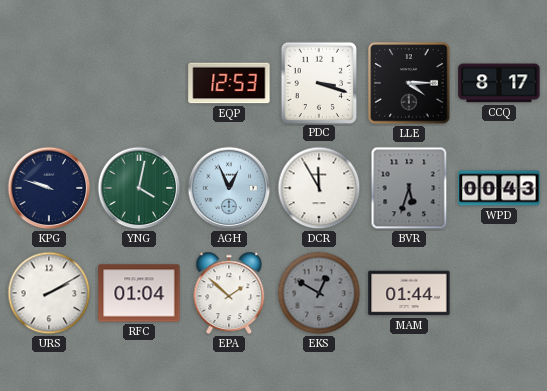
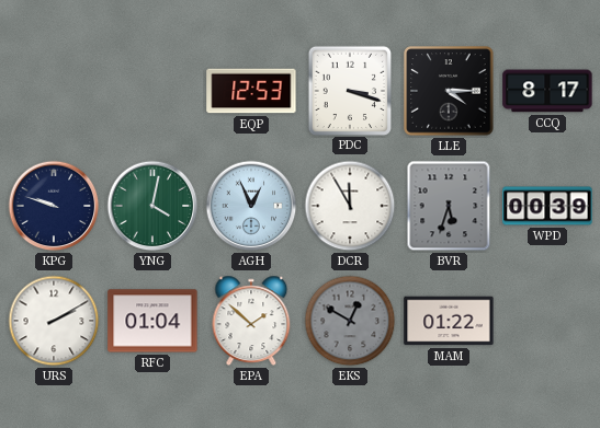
WPD: 00:43 -> 00:39 (547, 206)
MAM: 01:44 -> 01:22 (449, 321)
